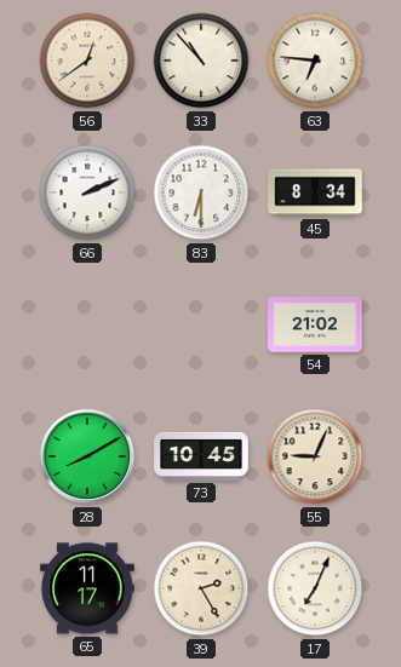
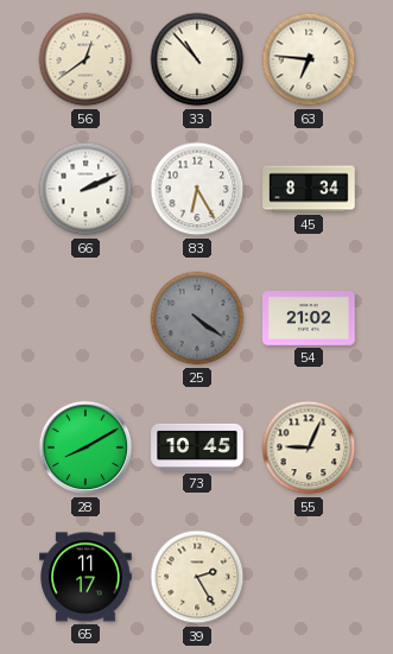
83: 6:30 -> 6:25 (197, 189)
25: none -> 4:21 (197, 318)
17: 7:04 -> none (315, 588)
